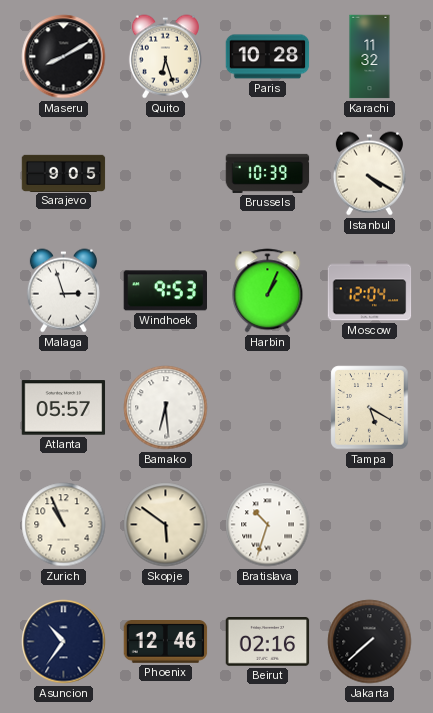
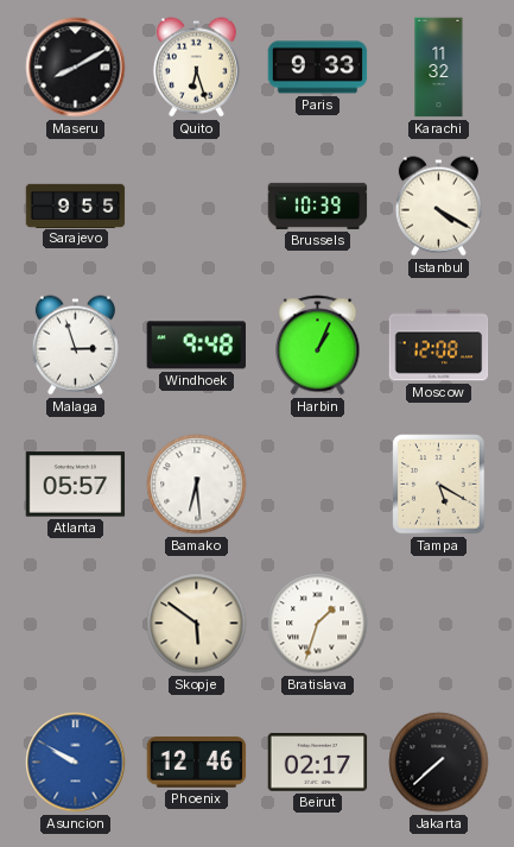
Paris: 10:28 -> 9:33 (318, 68)
Sarajevo: 9:05 -> 9:55 (76, 206)
Windhoek: 9:53 -> 9:48 (196, 346)
Moscow: 12:04 -> 12:08 (439, 346)
Zurich: 10:56 -> none (64, 525)
Bratislava: 10:33 -> 1:33 (318, 624)
Asuncion: 10:36 -> 9:50 (76, 763)
Asuncion dial: navy -> blue (76, 763)
Beirut: 02:16 -> 02:17 (318, 763)
